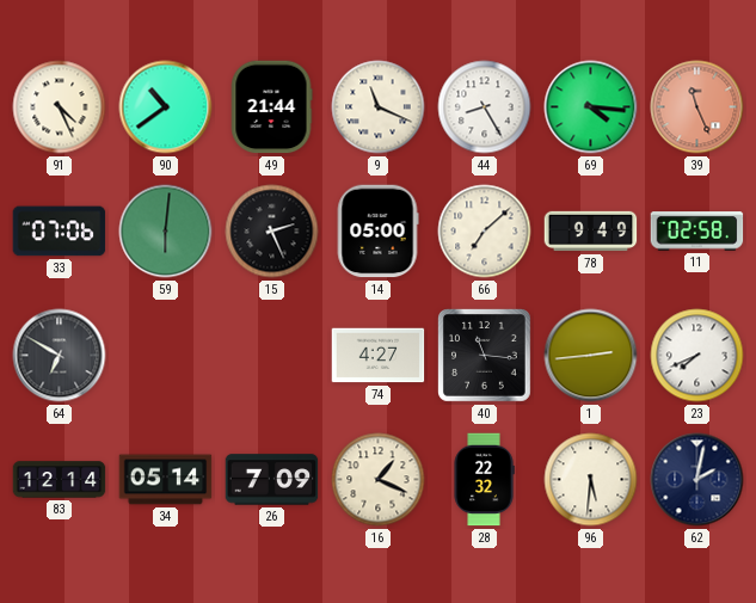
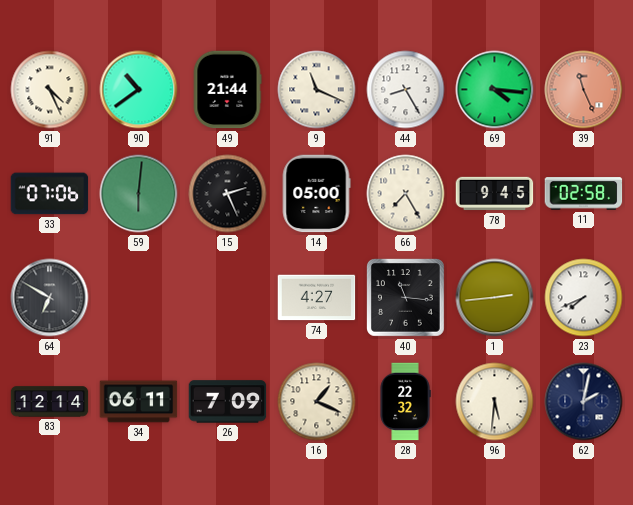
66: 7:08 -> 7:25 (406, 194)
78: 9:49 -> 9:45 (495, 194)
34: 05:14 -> 06:11 (139, 402)
